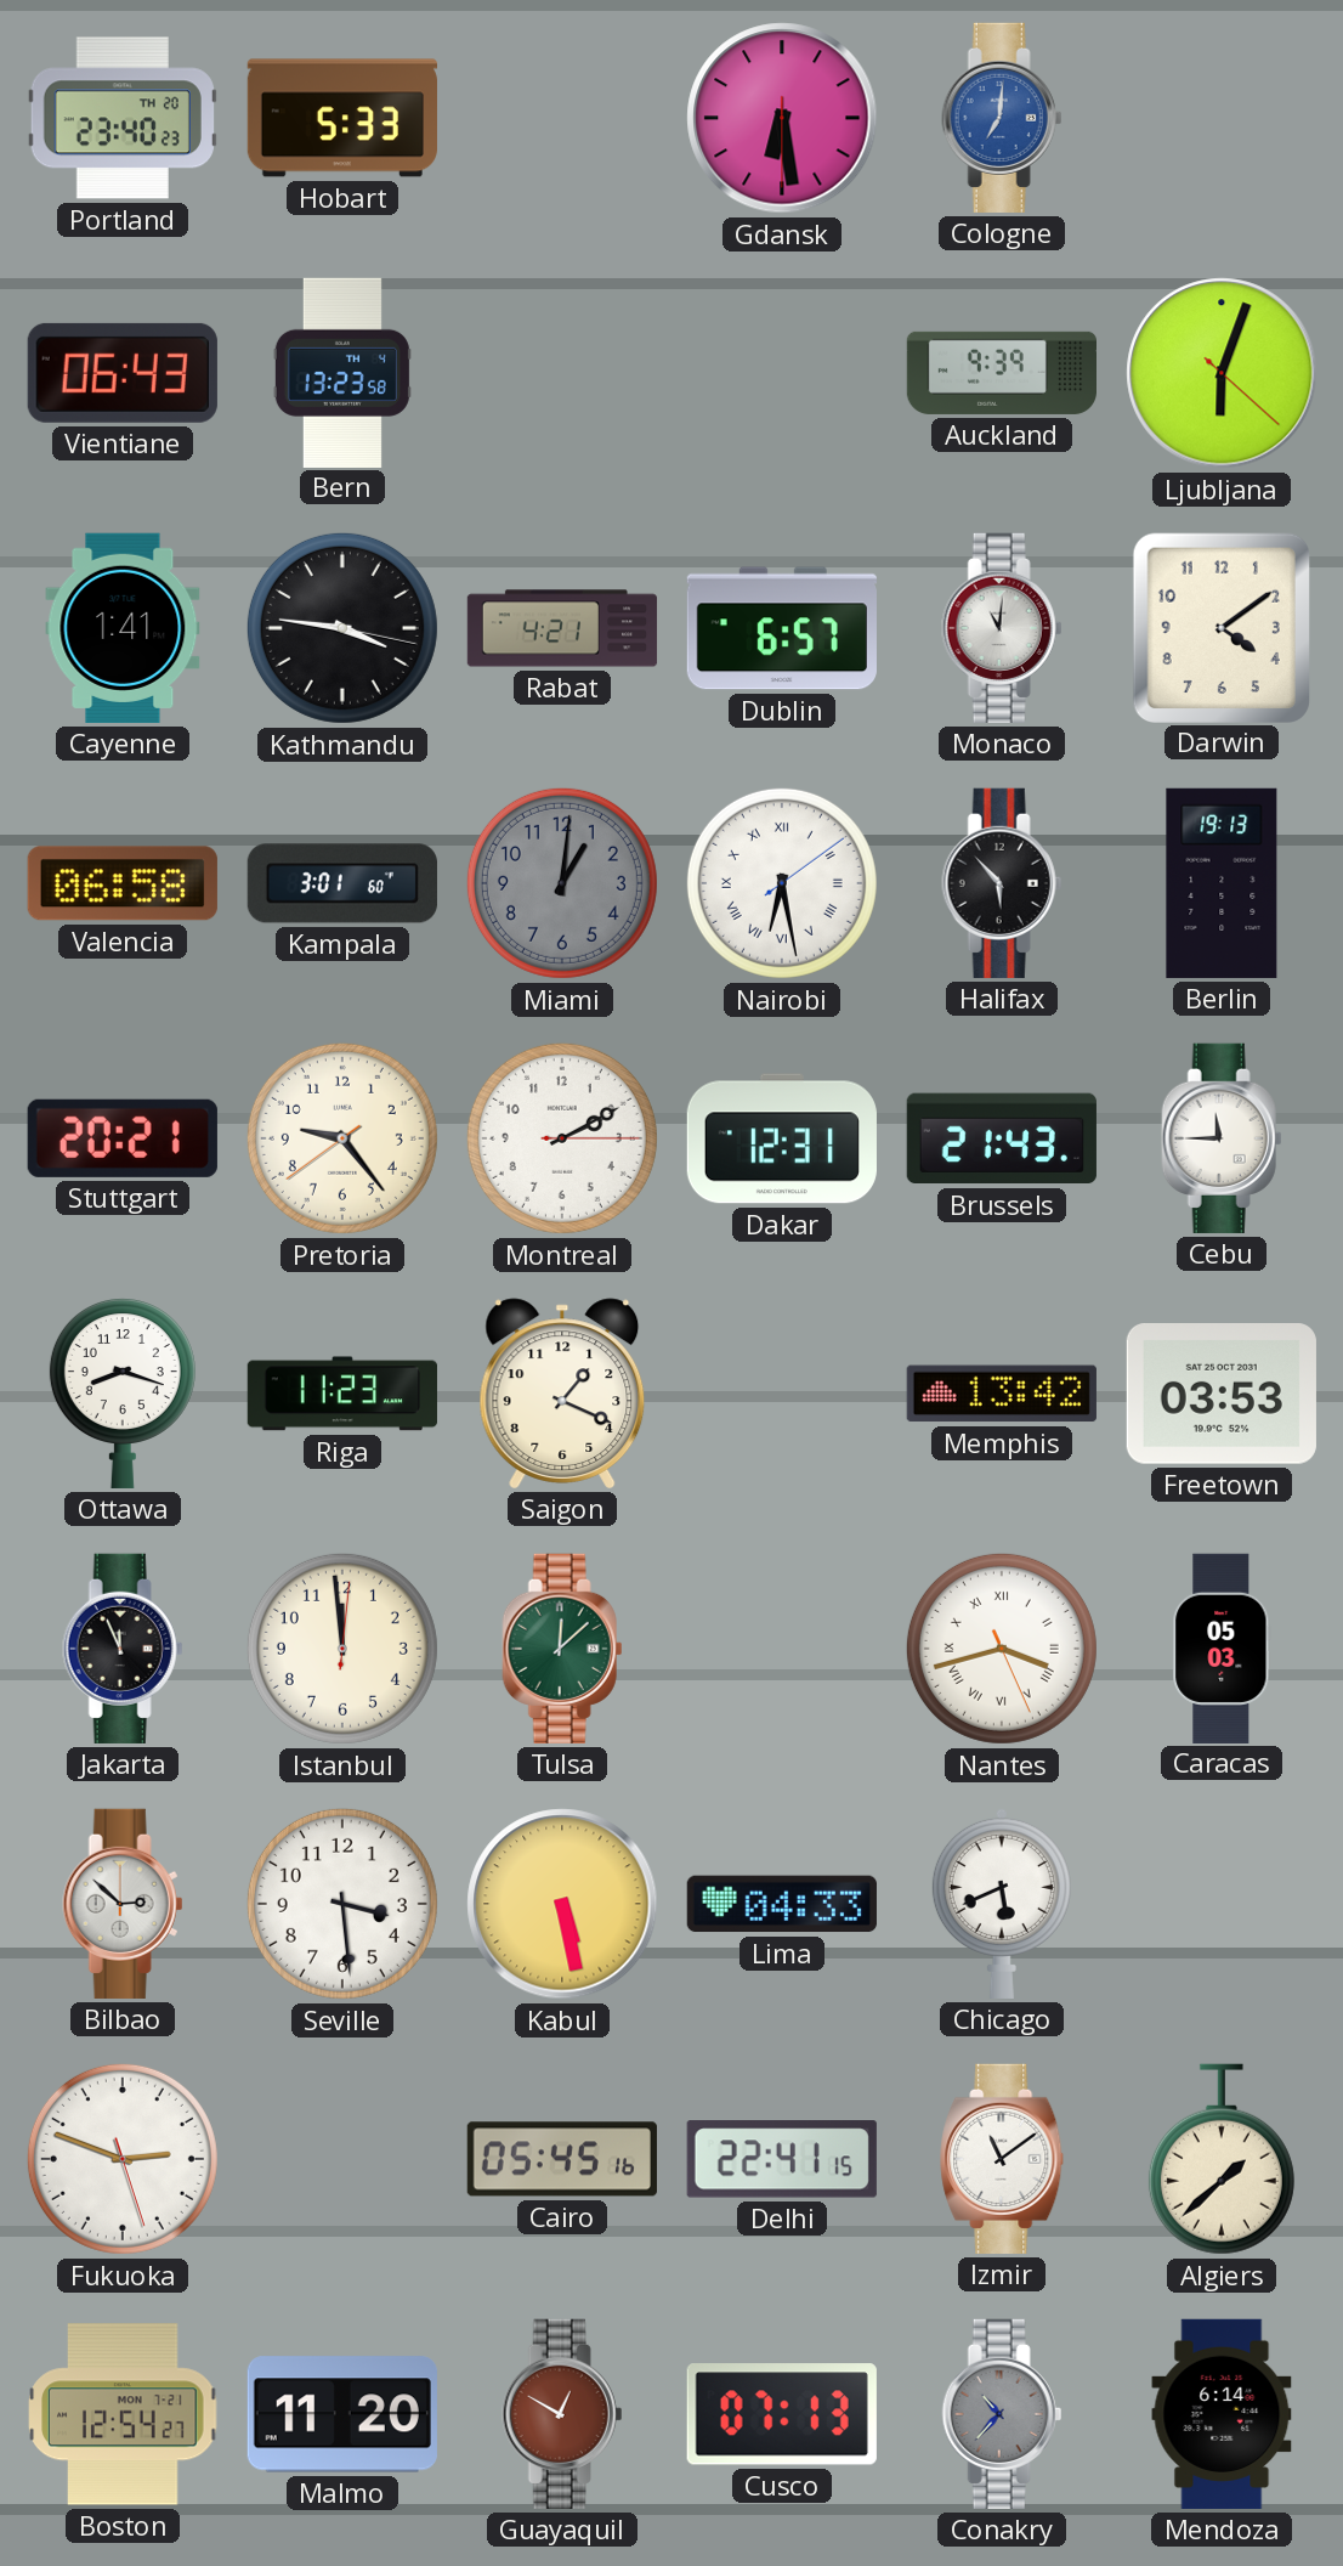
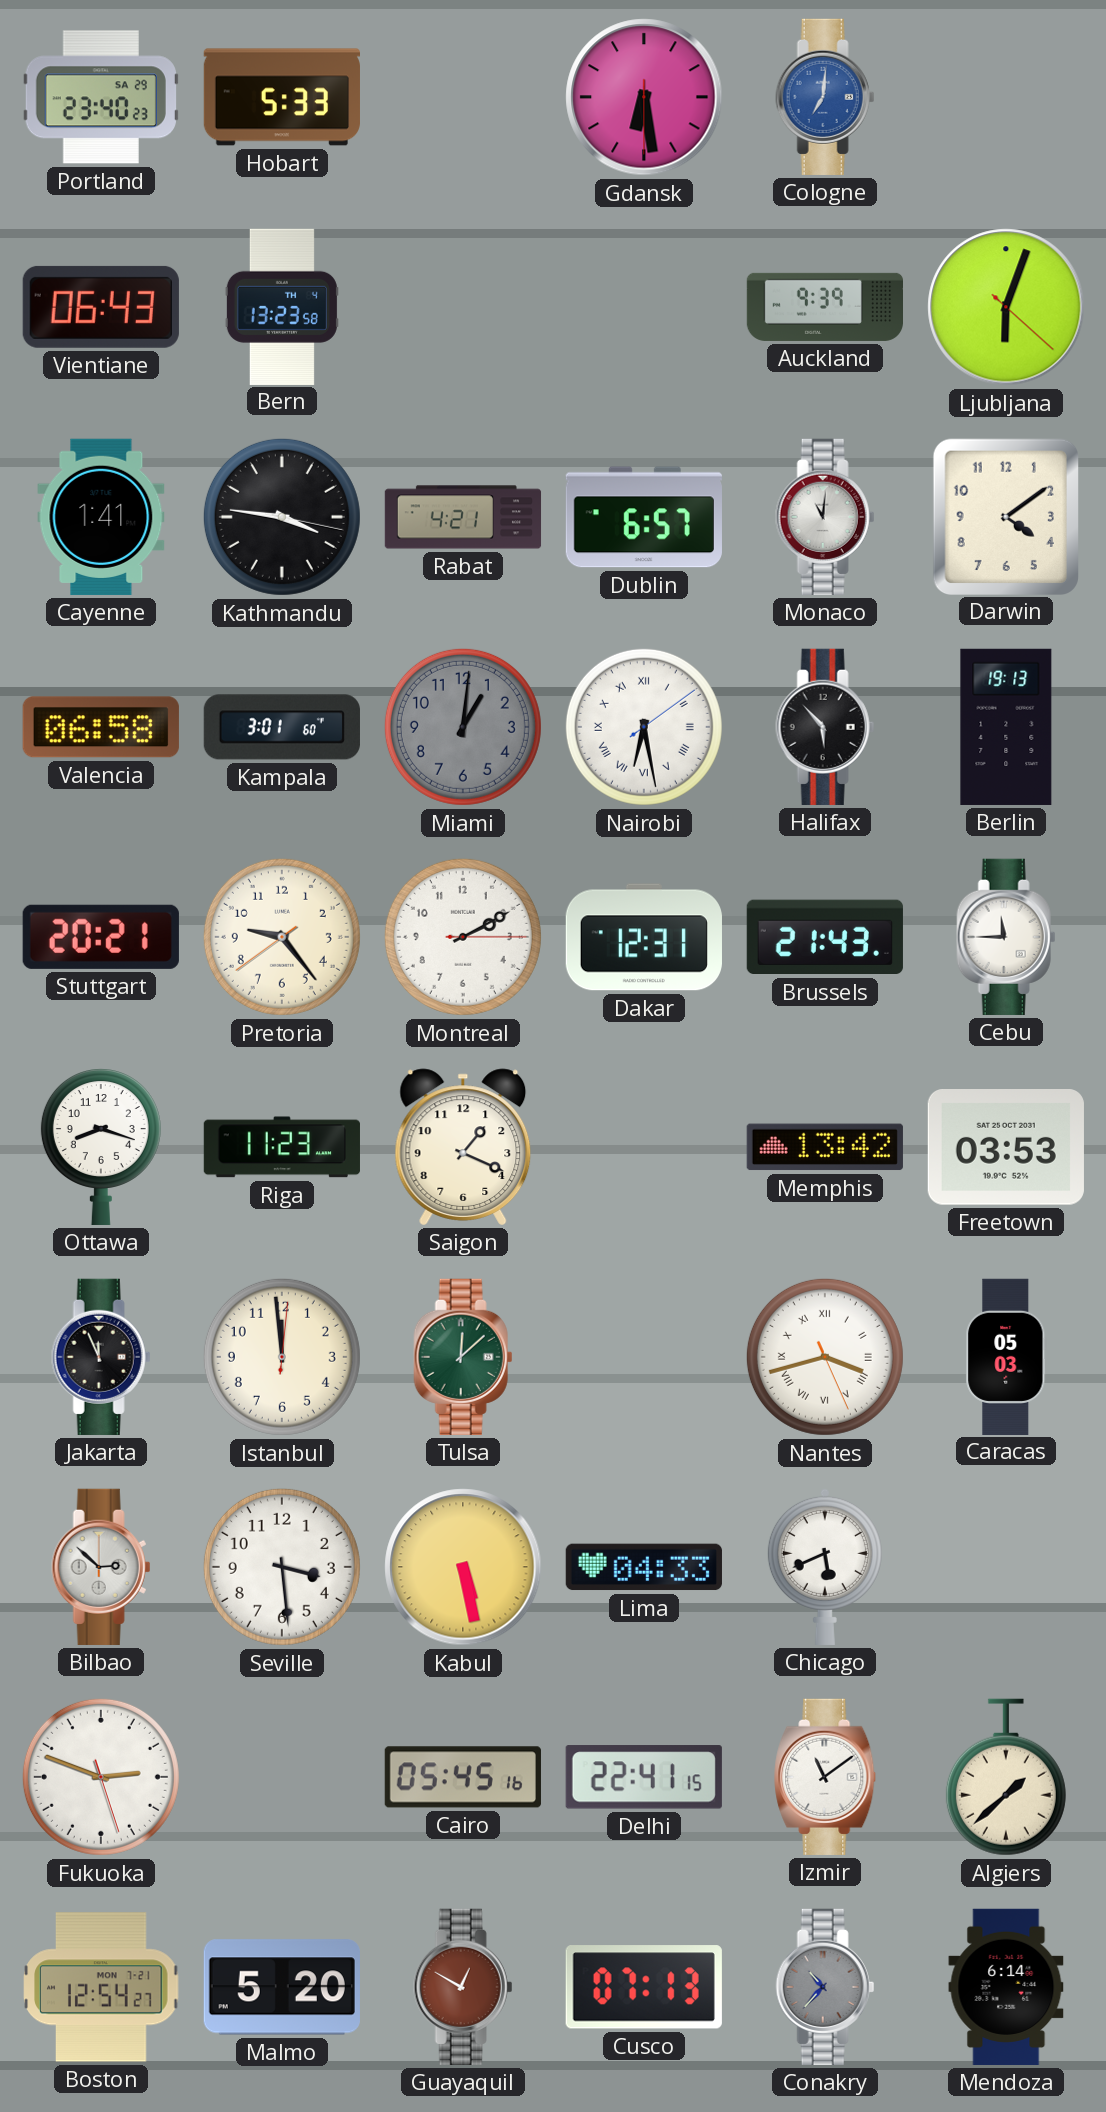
Portland date: TH 20 -> SA 29 (101, 97)
Malmo: 11:20 -> 5:20 (282, 1987)
